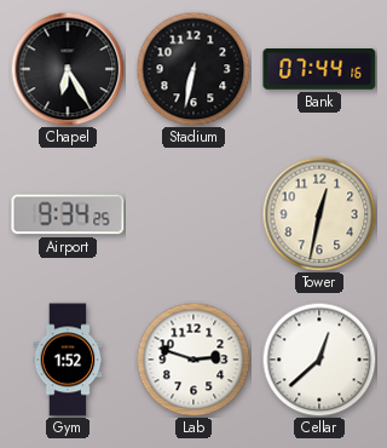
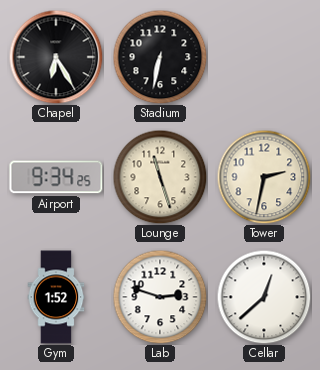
Bank: 07:44 -> none (319, 69)
Lounge: none -> 11:27 (160, 177)
Tower: 12:32 -> 2:32 (264, 177)
